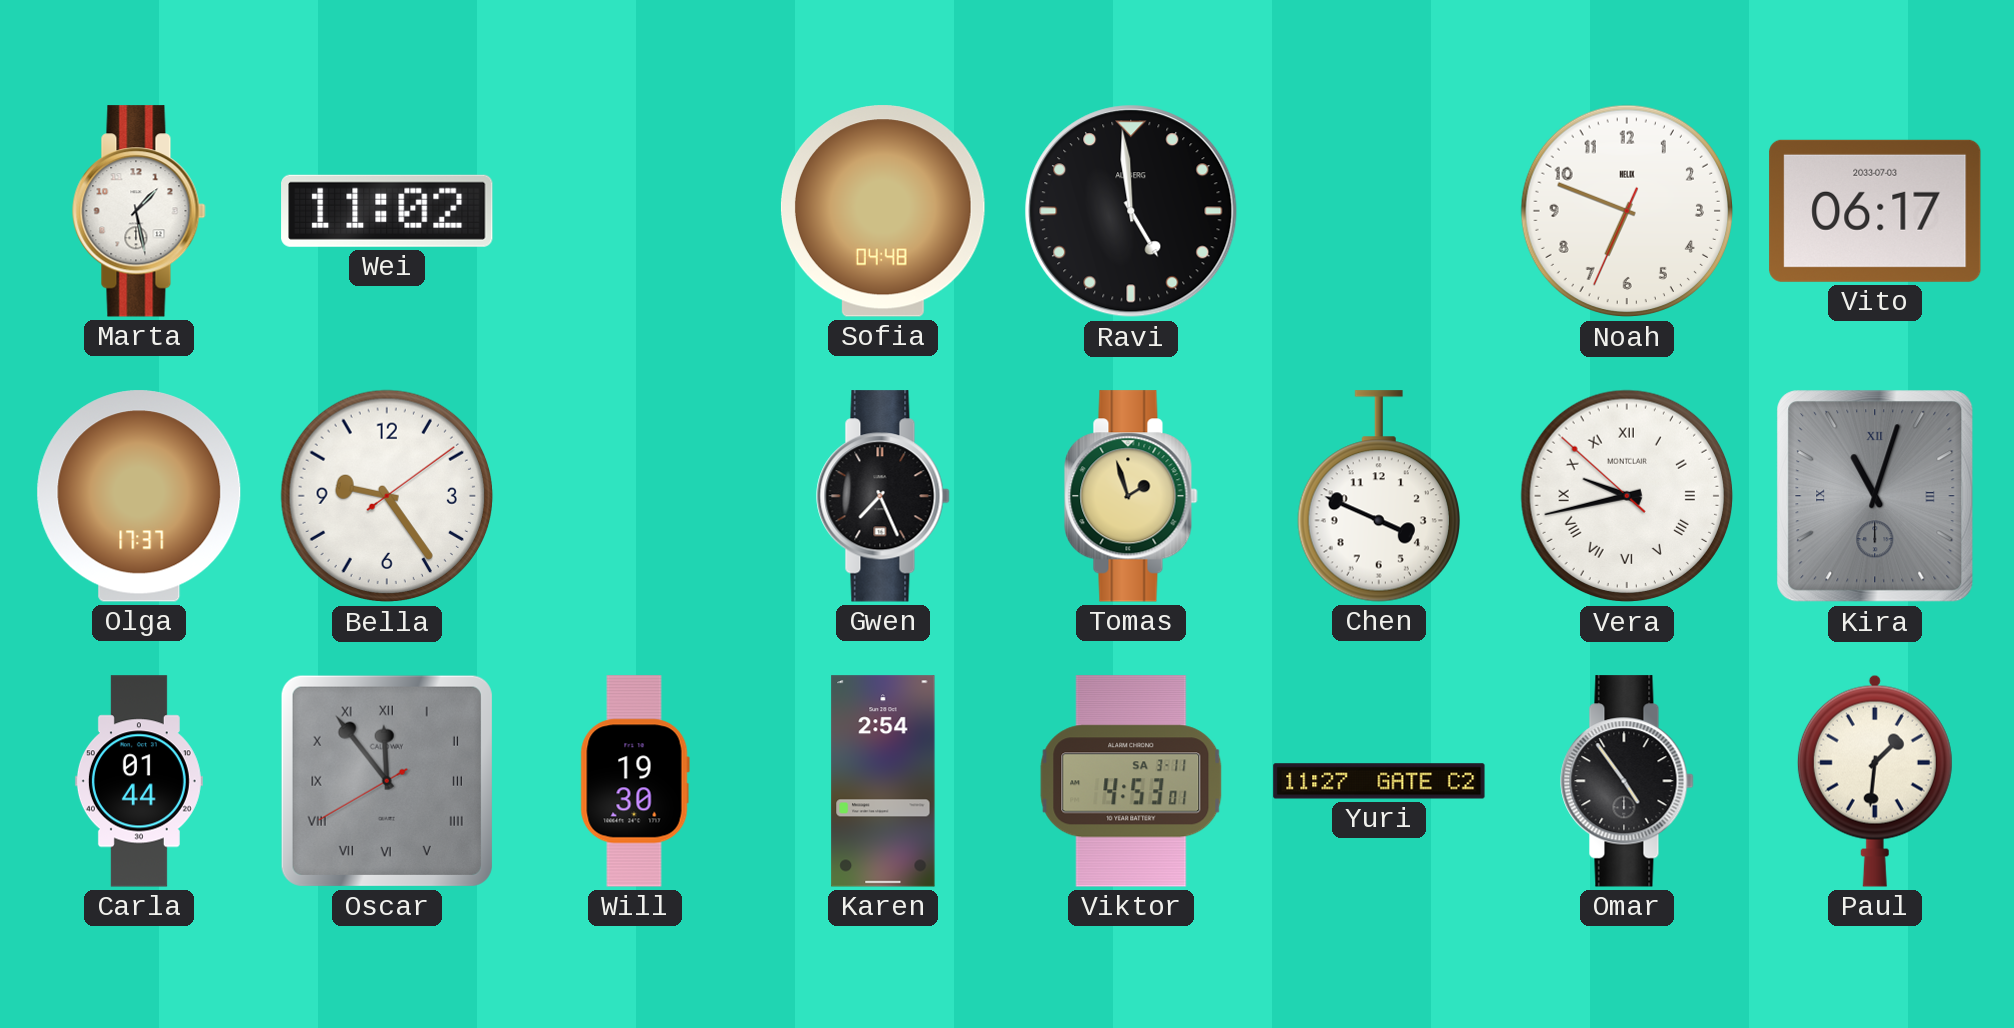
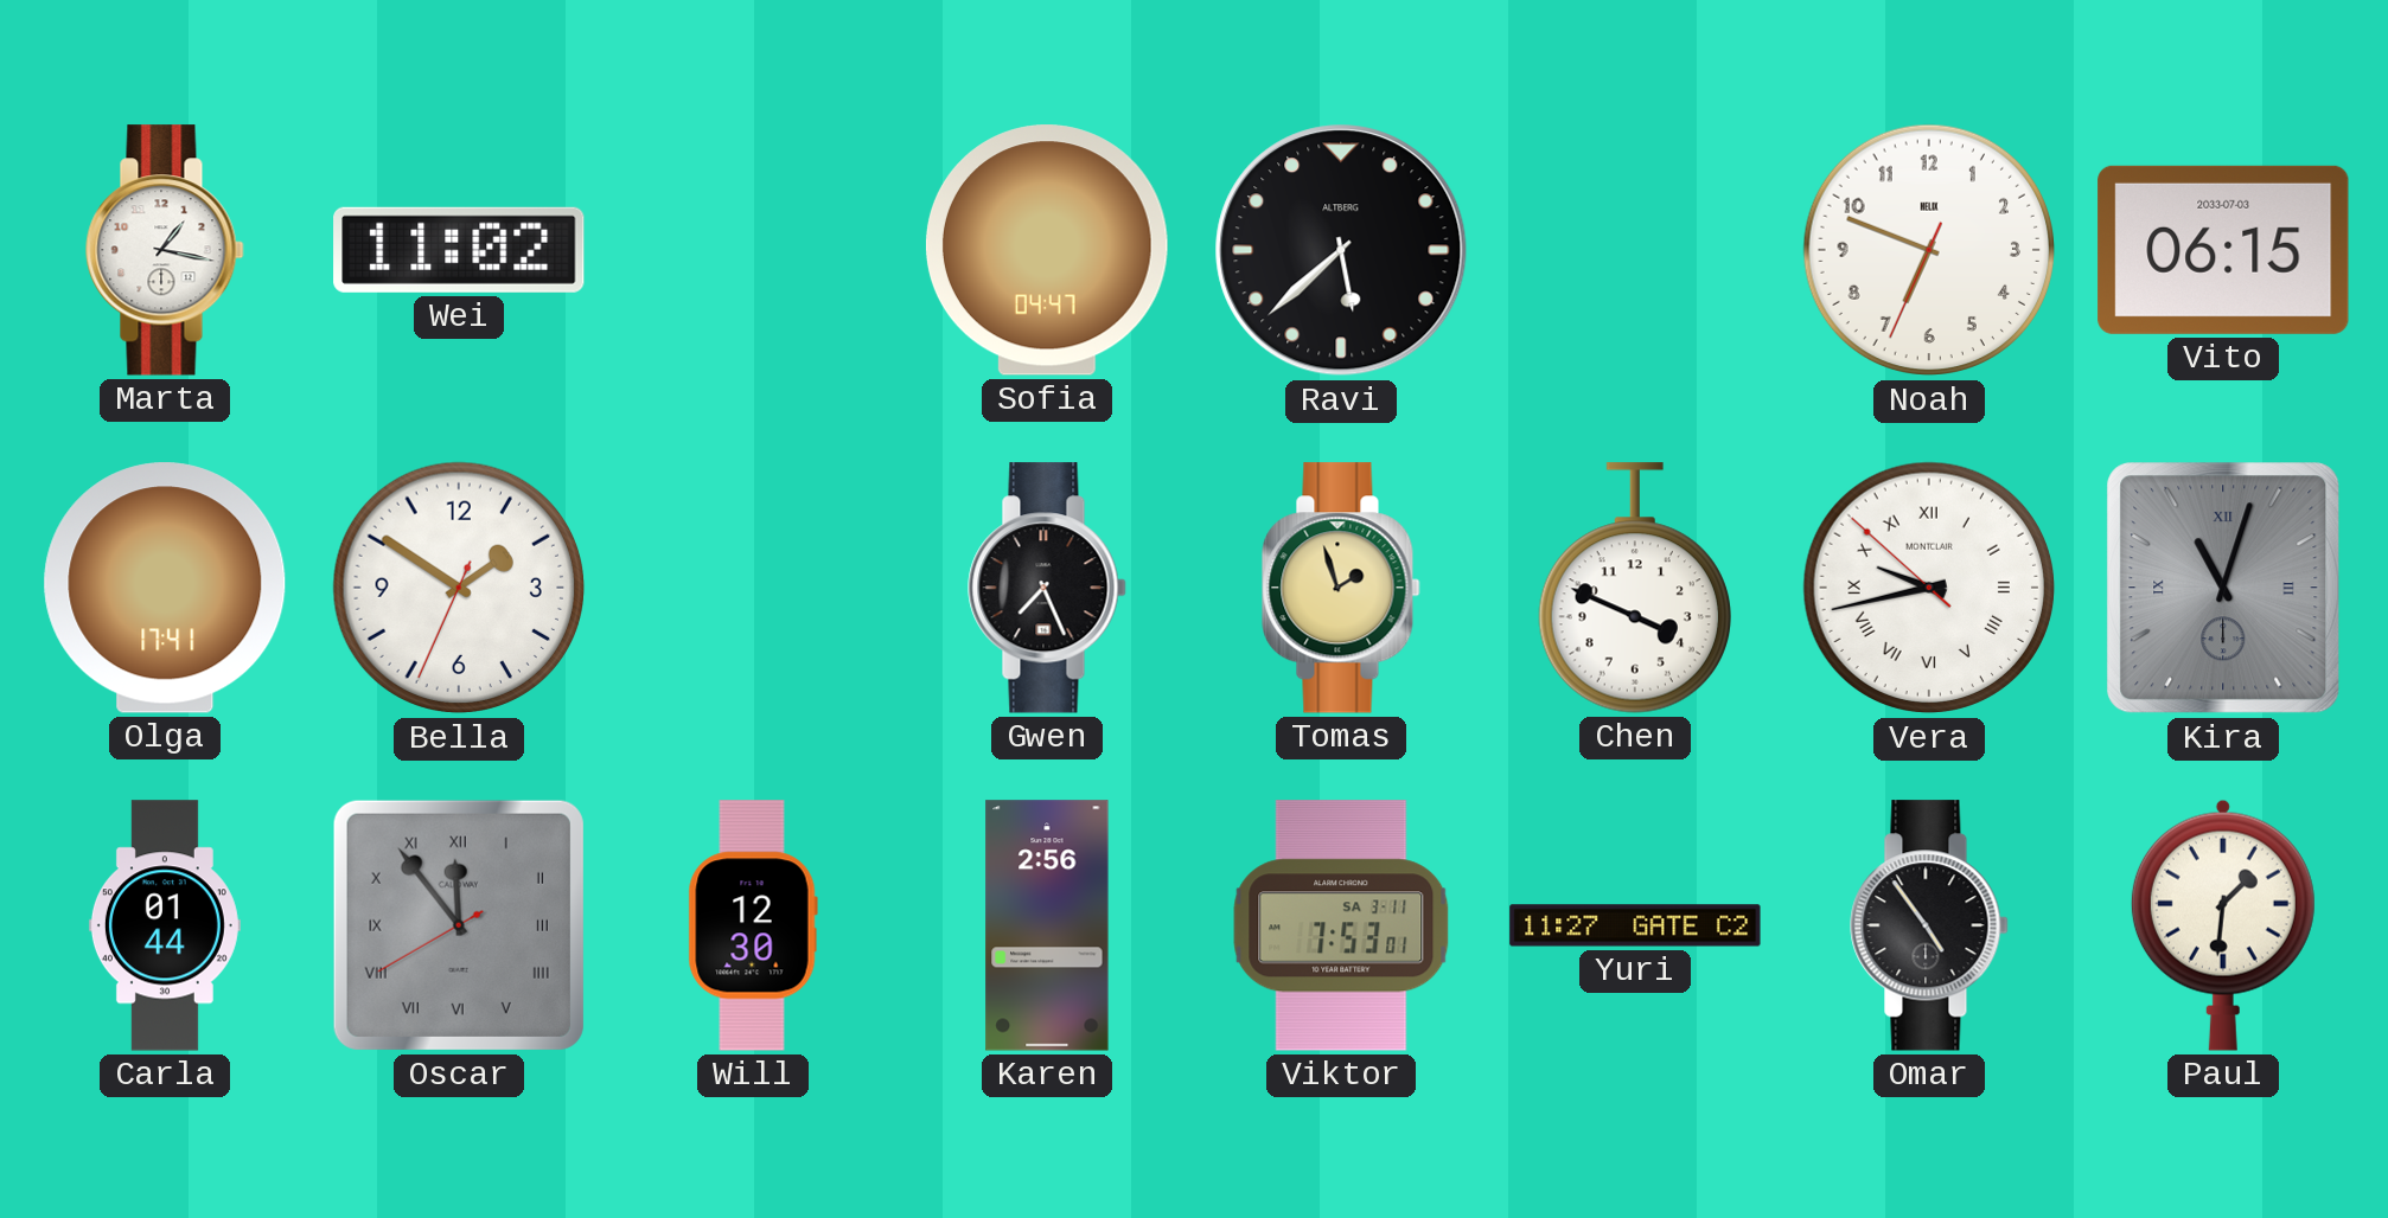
Marta: 1:28 -> 1:17 (165, 250)
Sofia: 04:48 -> 04:47 (1047, 250)
Ravi: 4:59 -> 5:38 (1341, 250)
Vito: 06:17 -> 06:15 (2223, 250)
Olga: 17:37 -> 17:41 (165, 588)
Bella: 9:24 -> 1:50 (459, 588)
Will: 19:30 -> 12:30 (753, 925)
Karen: 2:54 -> 2:56 (1047, 925)
Viktor: 4:53 -> 7:53 (1341, 925)
